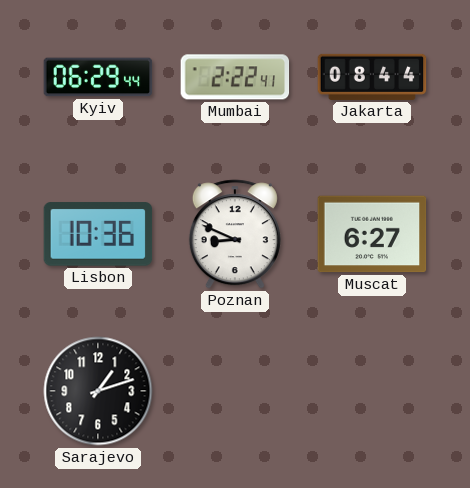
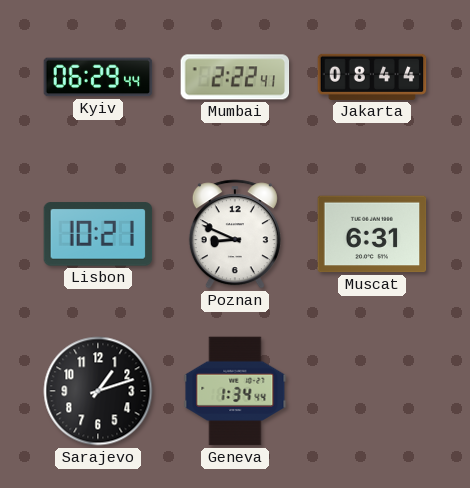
Lisbon: 10:36 -> 10:21 (98, 234)
Muscat: 6:27 -> 6:31 (372, 234)
Geneva: none -> 1:34 (235, 391)
